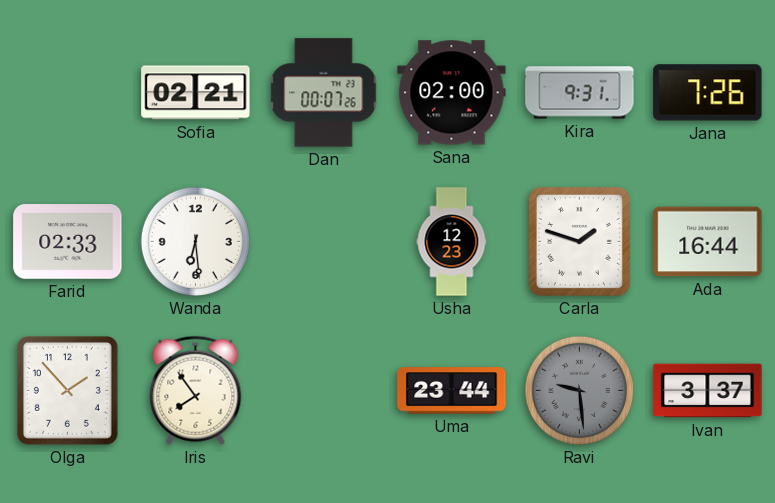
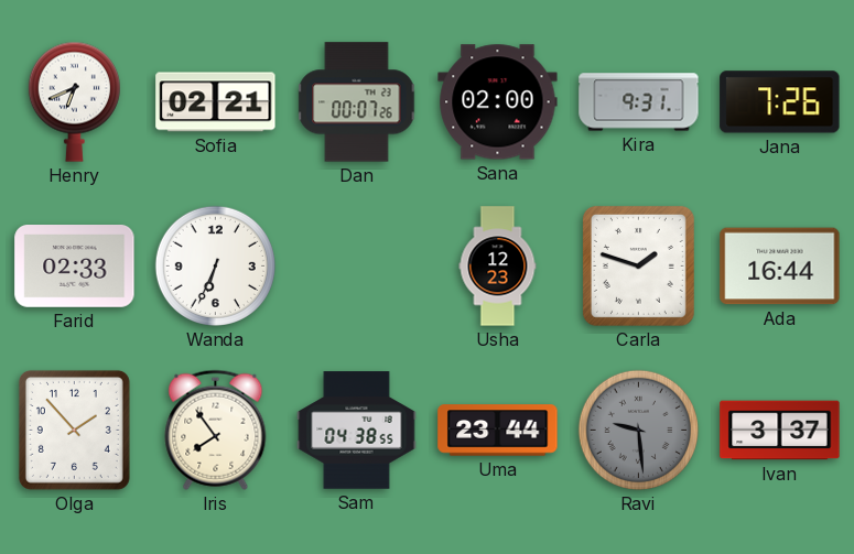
Henry: none -> 6:41 (74, 101)
Wanda: 6:29 -> 6:34 (215, 265)
Sam: none -> 04:38 (357, 431)
